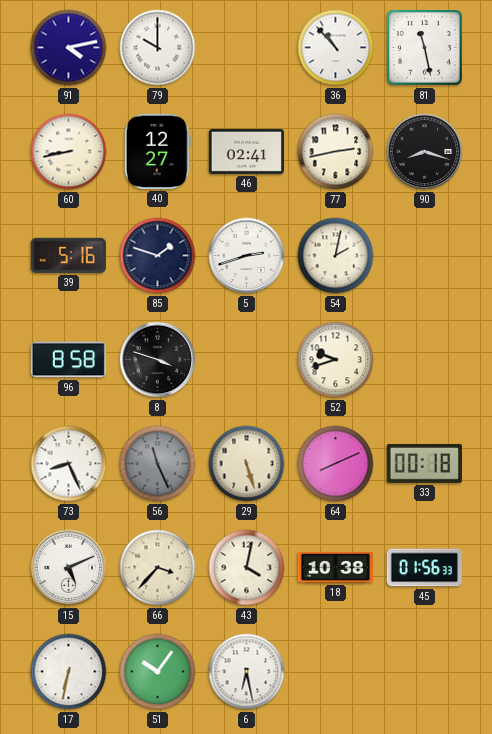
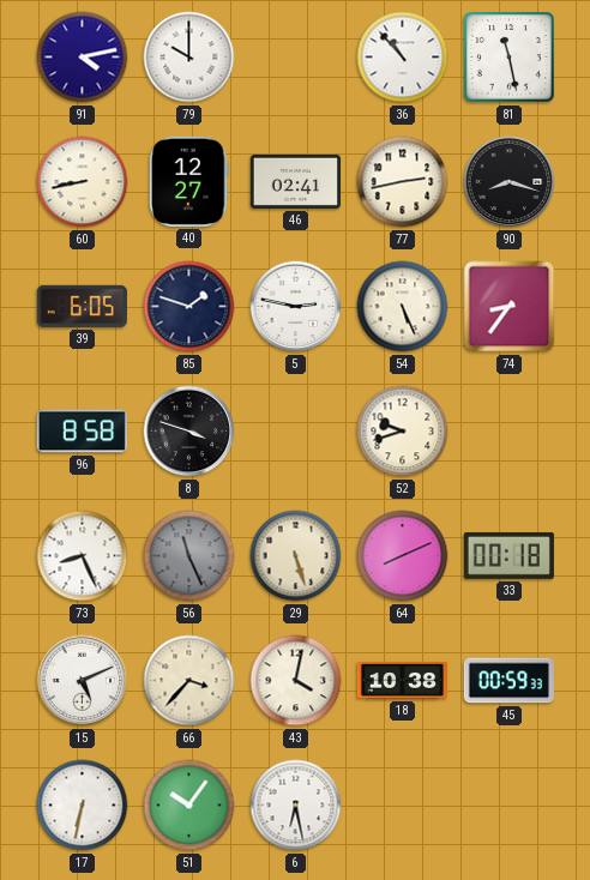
39: 5:16 -> 6:05 (82, 306)
5: 2:42 -> 2:47 (296, 307)
54: 2:02 -> 5:26 (403, 307)
74: none -> 8:36 (510, 307)
45: 01:56 -> 00:59 (508, 681)
